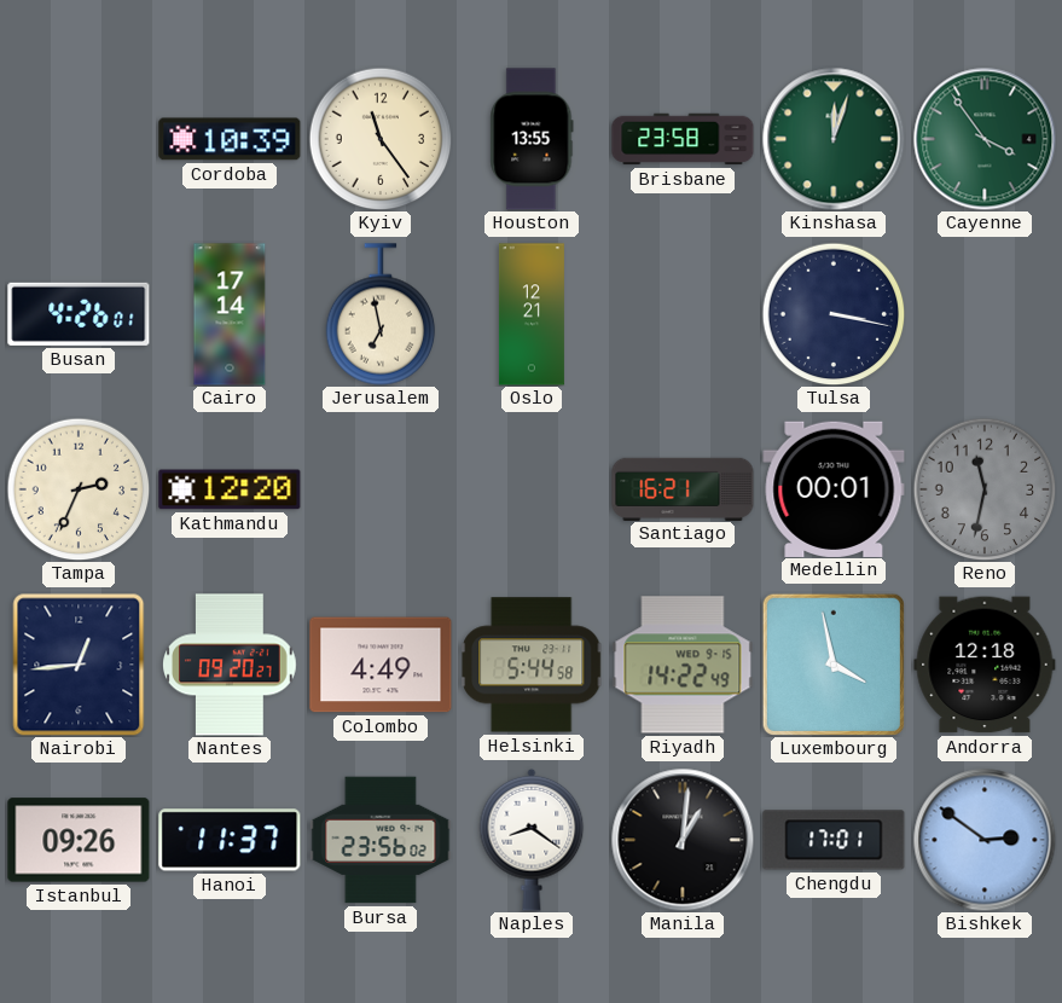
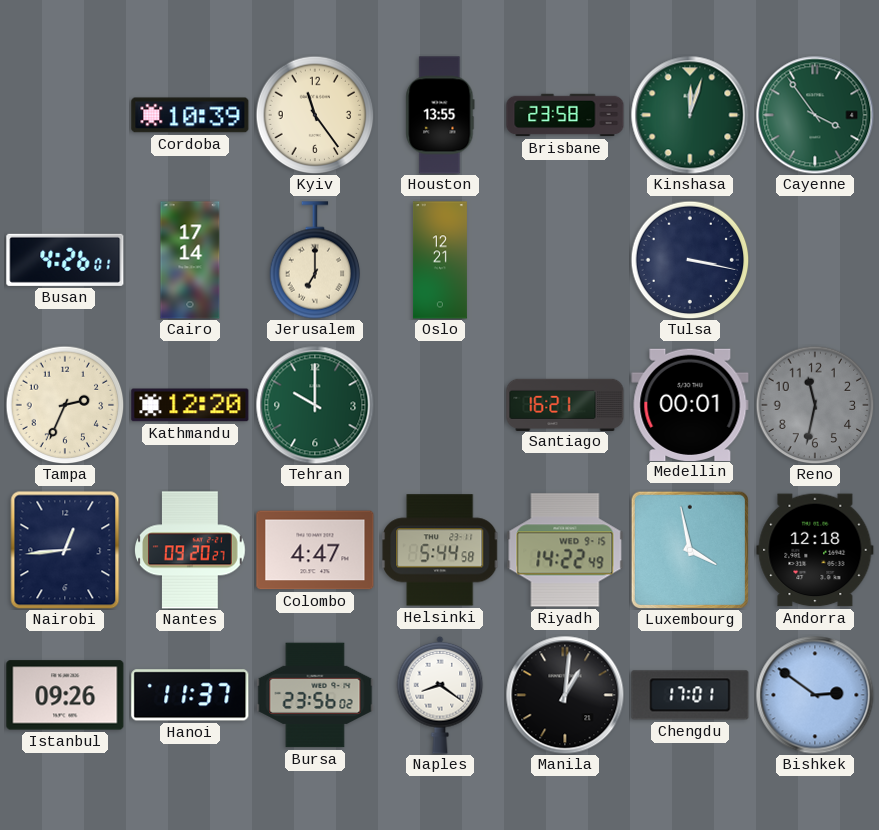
Jerusalem: 6:58 -> 7:00 (315, 260)
Tehran: none -> 10:00 (315, 405)
Colombo: 4:49 -> 4:47 (315, 550)
